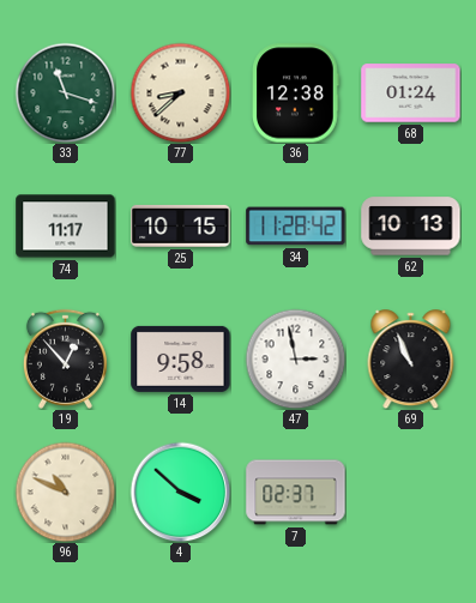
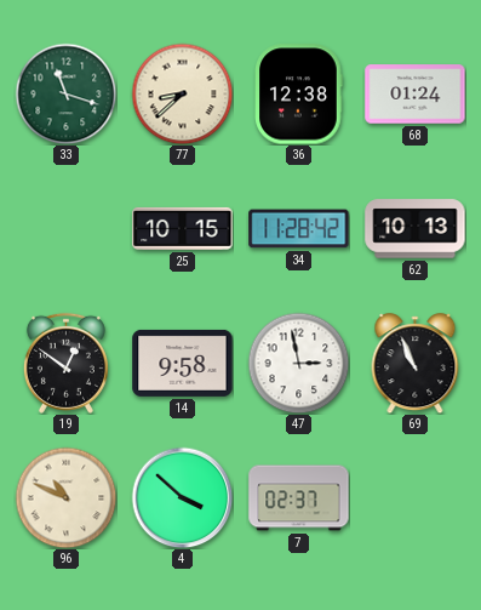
74: 11:17 -> none (66, 227)
19: 12:53 -> 12:51 (65, 363)
